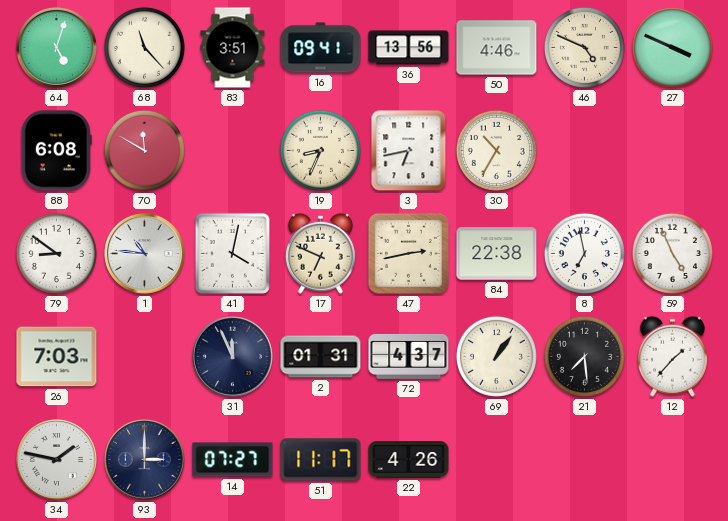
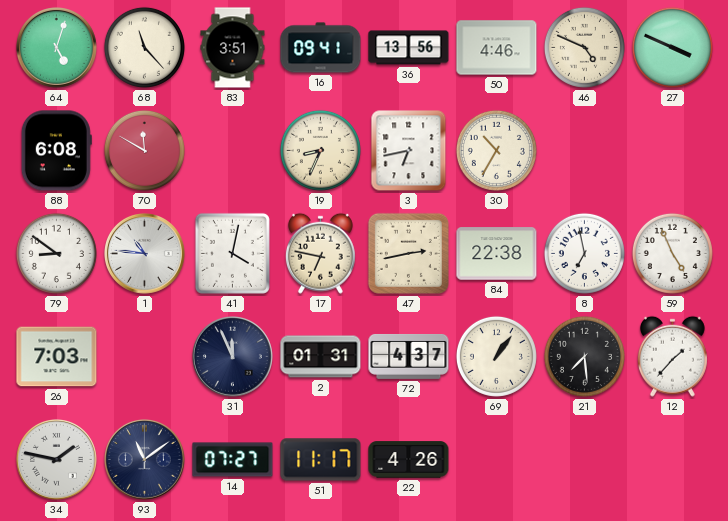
17: 6:49 -> 6:47 (320, 253)
93: 3:00 -> 11:09 (145, 460)
